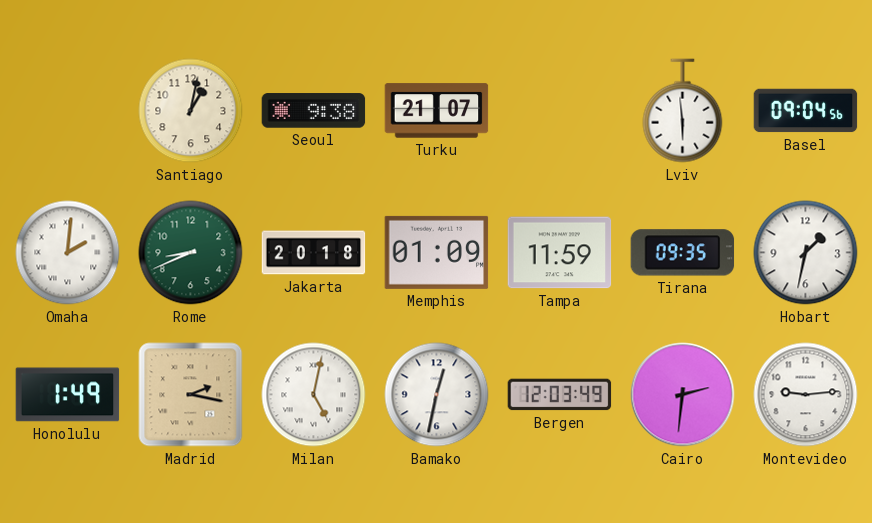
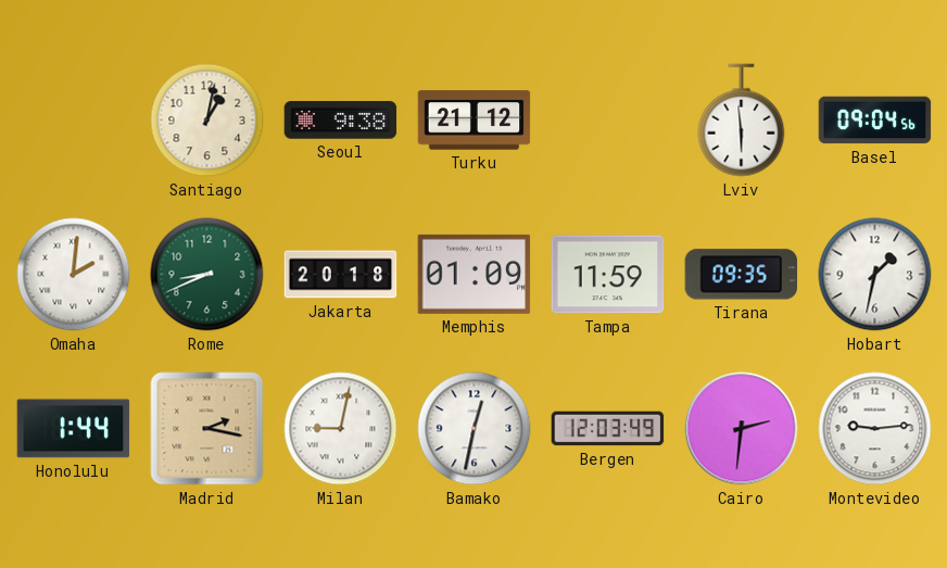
Turku: 21:07 -> 21:12 (475, 121)
Honolulu: 1:49 -> 1:44 (74, 429)
Milan: 5:02 -> 9:02 (341, 429)
